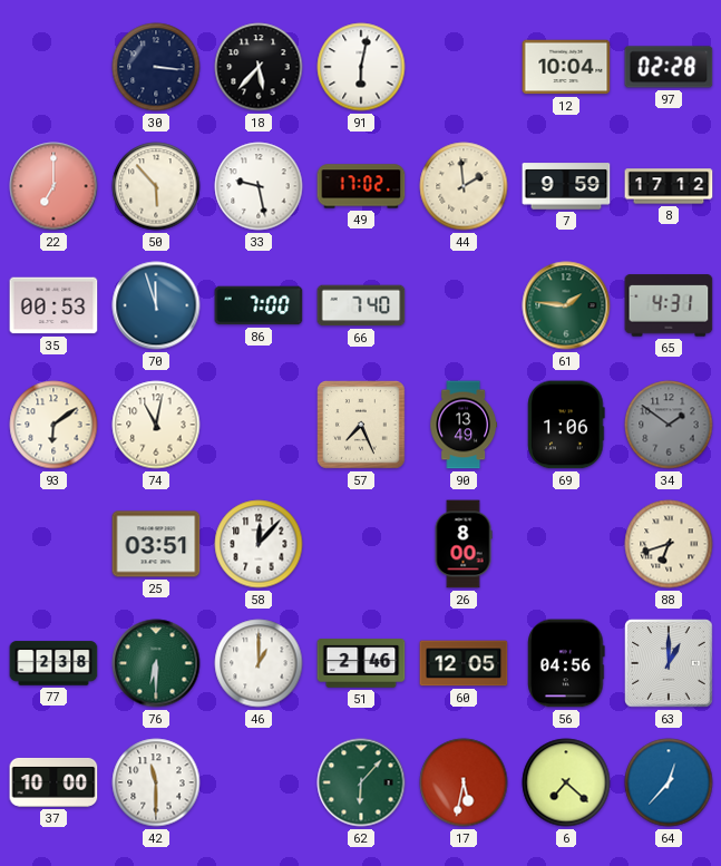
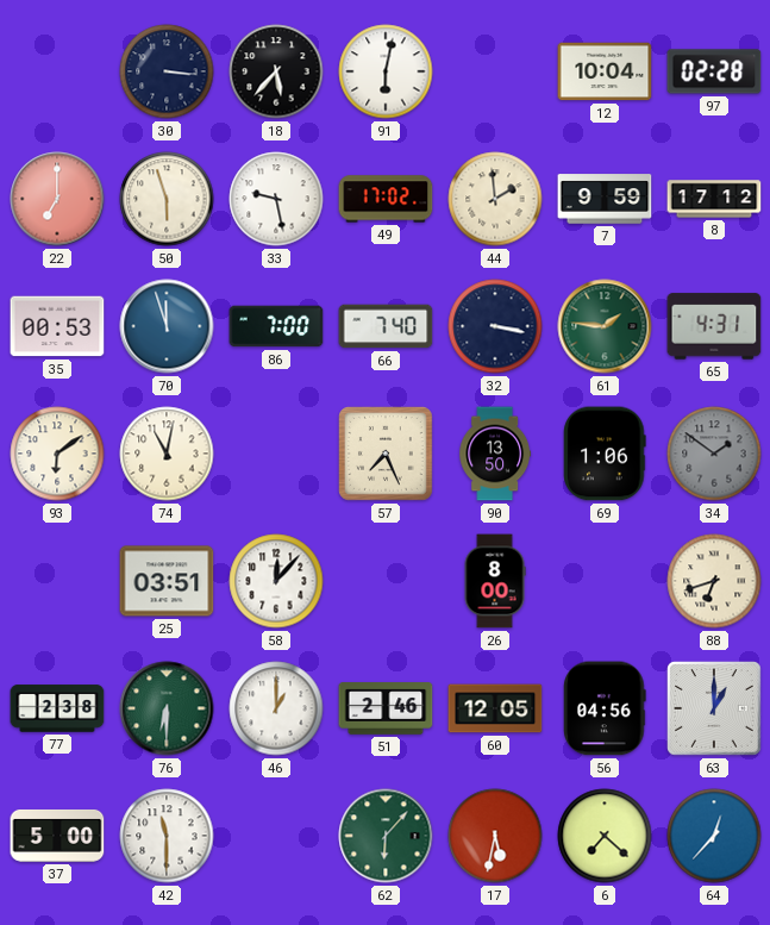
50: 5:53 -> 5:57 (167, 199)
32: none -> 3:17 (495, 326)
90: 13:49 -> 13:50 (494, 454)
37: 10:00 -> 5:00 (57, 836)
